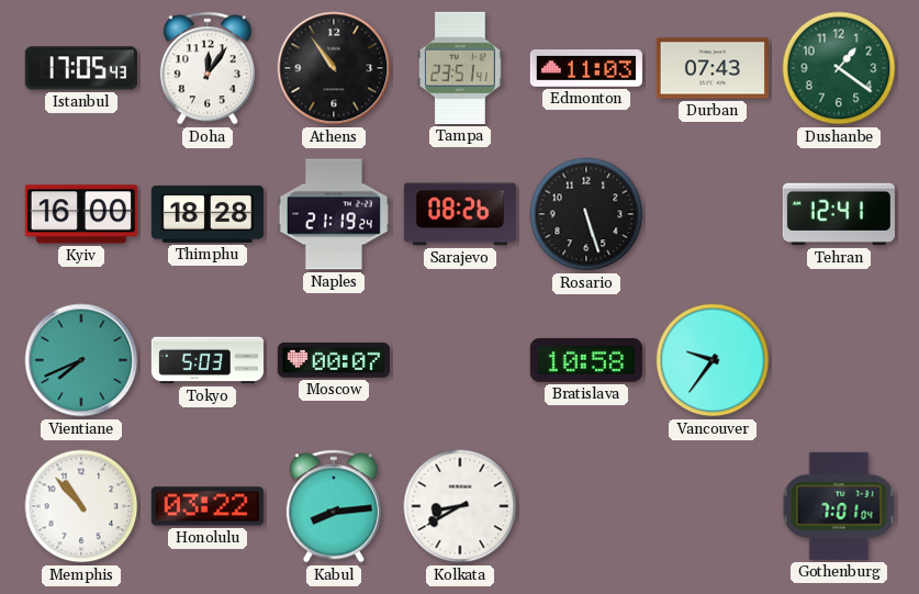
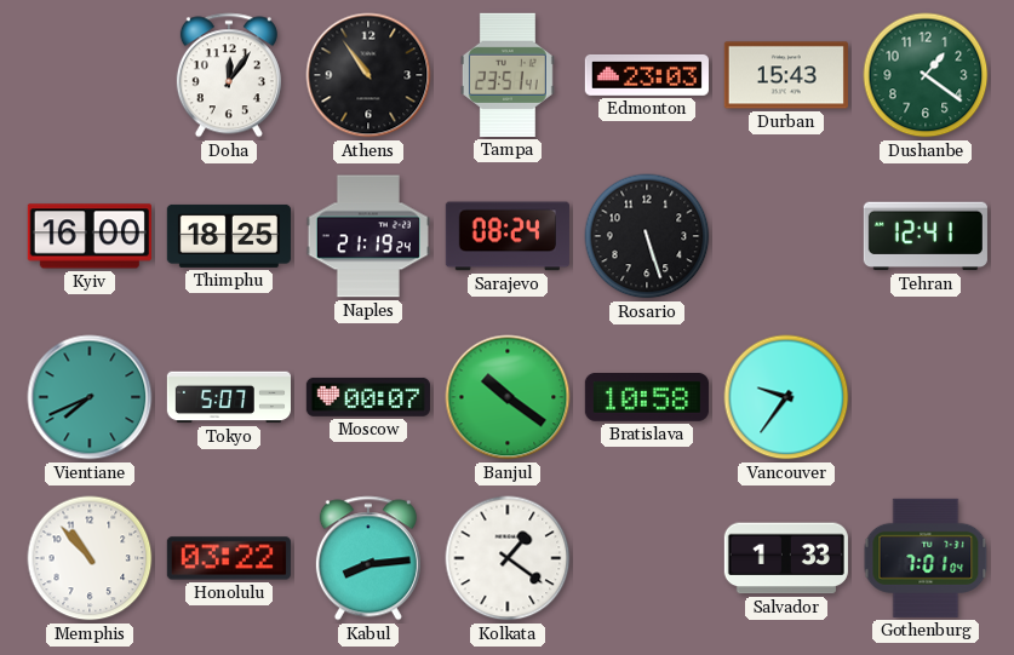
Istanbul: 17:05 -> none (81, 68)
Edmonton: 11:03 -> 23:03 (647, 75)
Durban: 07:43 -> 15:43 (786, 75)
Thimphu: 18:28 -> 18:25 (229, 236)
Sarajevo: 08:26 -> 08:24 (508, 236)
Tokyo: 5:03 -> 5:07 (228, 397)
Banjul: none -> 10:21 (508, 397)
Kolkata: 8:40 -> 1:21 (508, 558)
Salvador: none -> 1:33 (786, 558)
